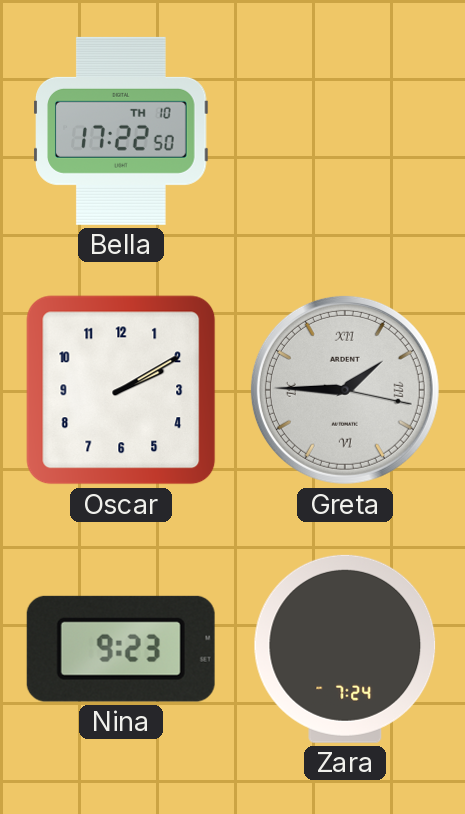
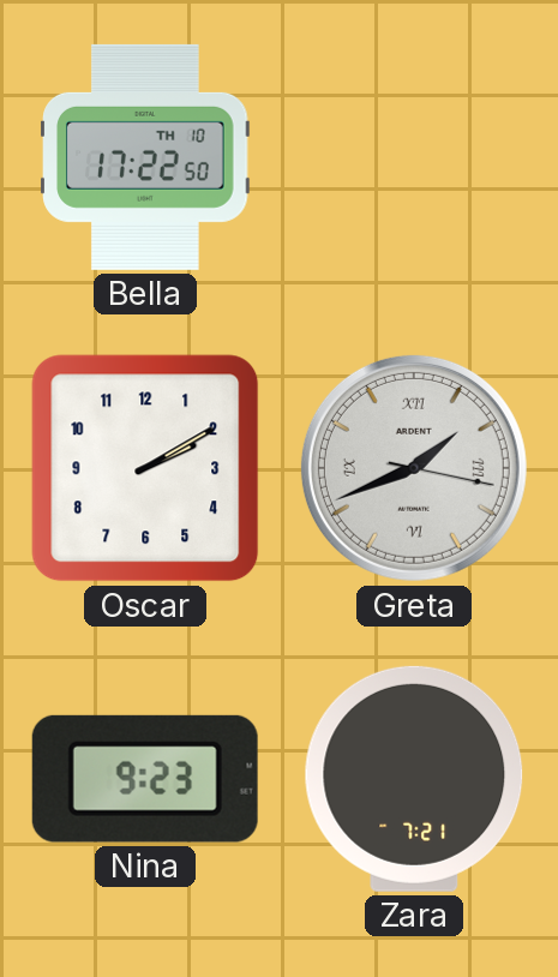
Greta: 1:45 -> 1:41 (414, 468)
Zara: 7:24 -> 7:21 (414, 779)
